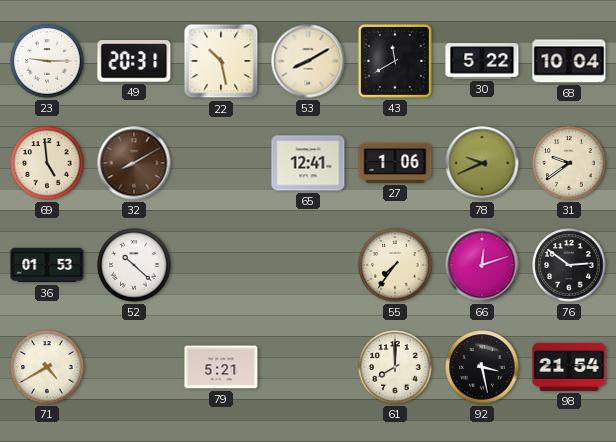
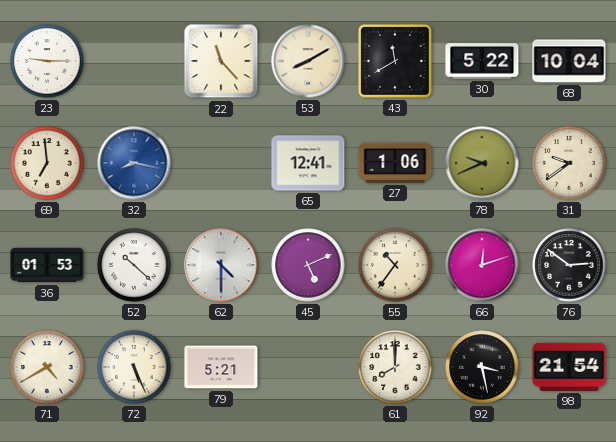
49: 20:31 -> none (134, 61)
22: 10:28 -> 11:23 (221, 61)
69: 4:59 -> 6:59 (47, 163)
32: 8:10 -> 8:17 (134, 163)
32 dial: brown -> blue (134, 163)
62: none -> 4:30 (221, 265)
45: none -> 5:11 (308, 265)
55: 7:36 -> 10:36 (395, 265)
72: none -> 5:26 (134, 367)
